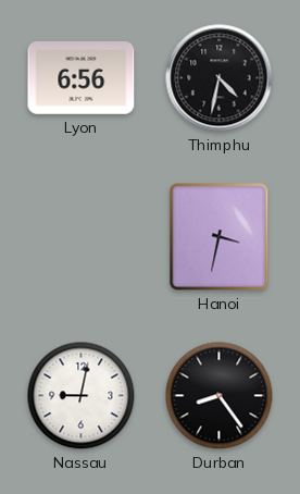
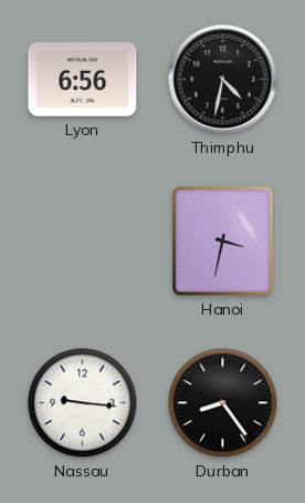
Nassau: 9:02 -> 9:16 (83, 403)
